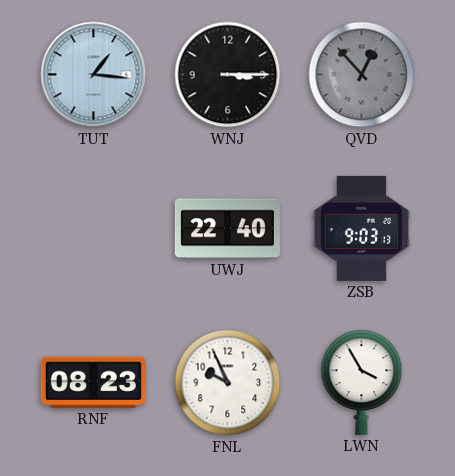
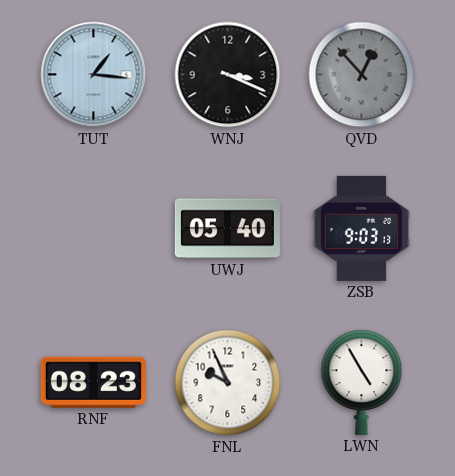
WNJ: 3:15 -> 3:19 (228, 75)
UWJ: 22:40 -> 05:40 (227, 229)
LWN: 3:55 -> 4:55 (362, 382)
